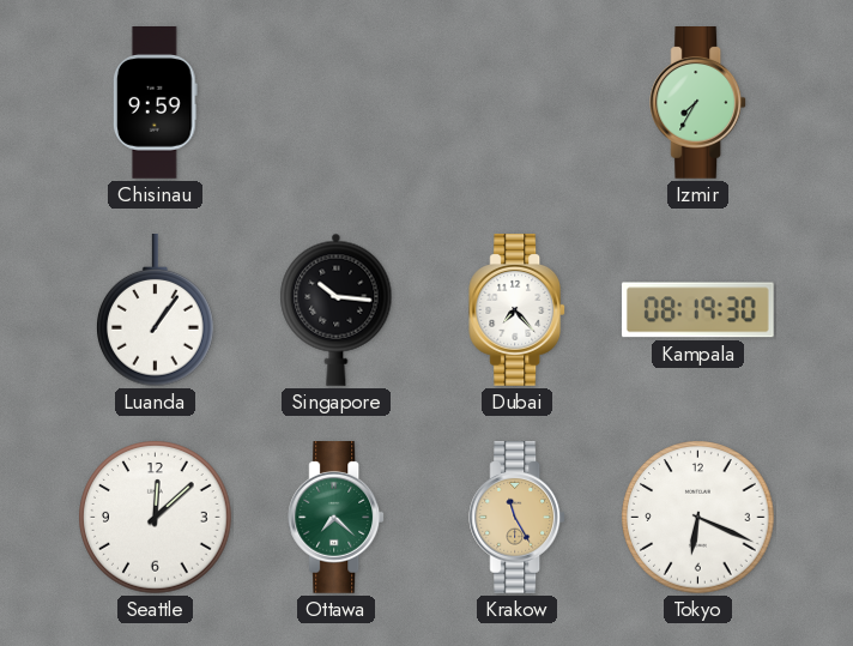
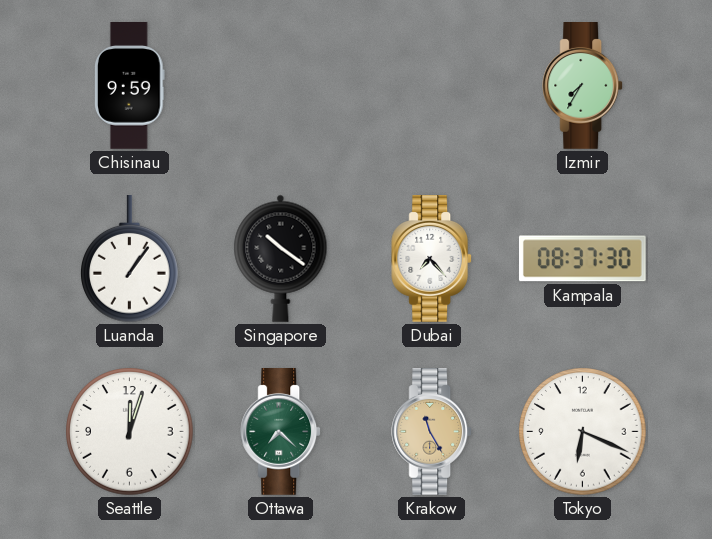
Singapore: 10:16 -> 10:21 (281, 258)
Kampala: 08:19 -> 08:37 (582, 259)
Seattle: 12:08 -> 12:03 (130, 432)
